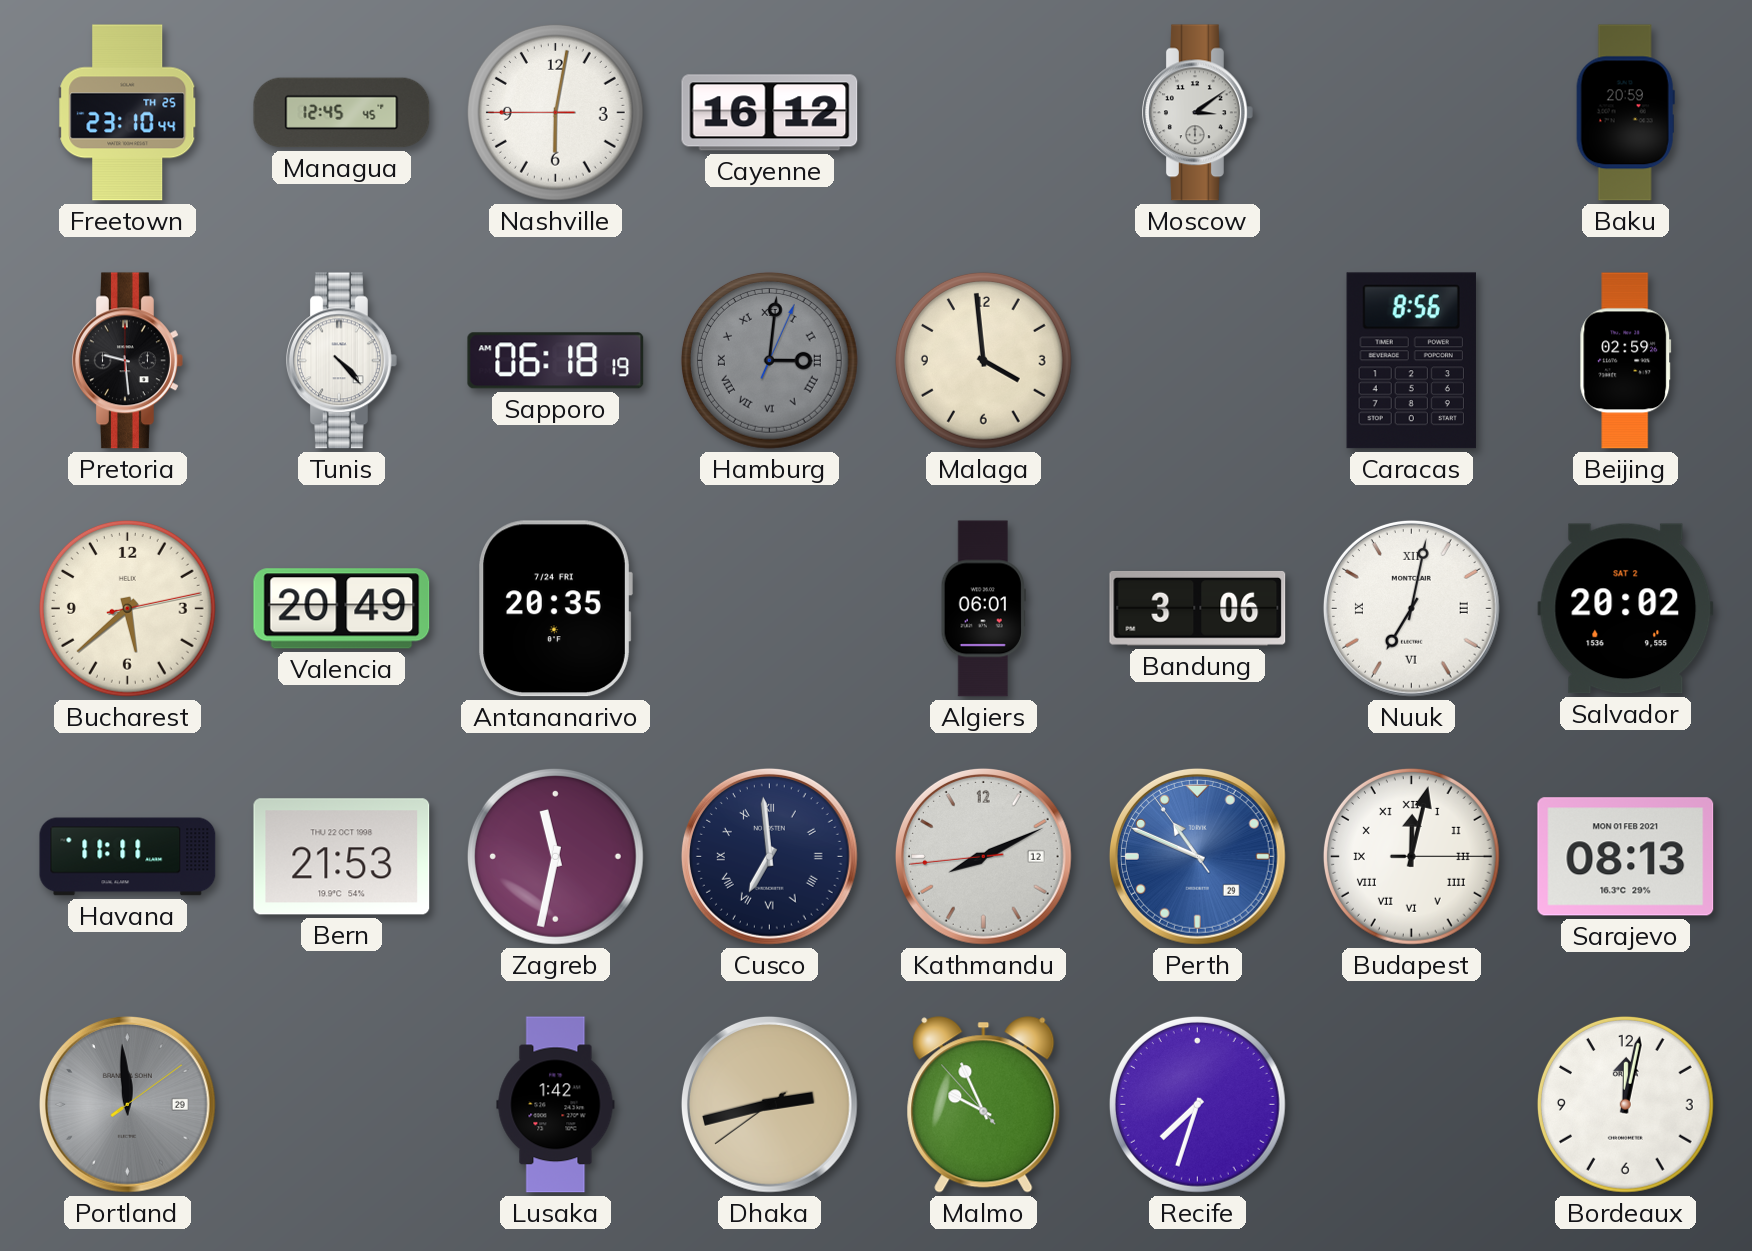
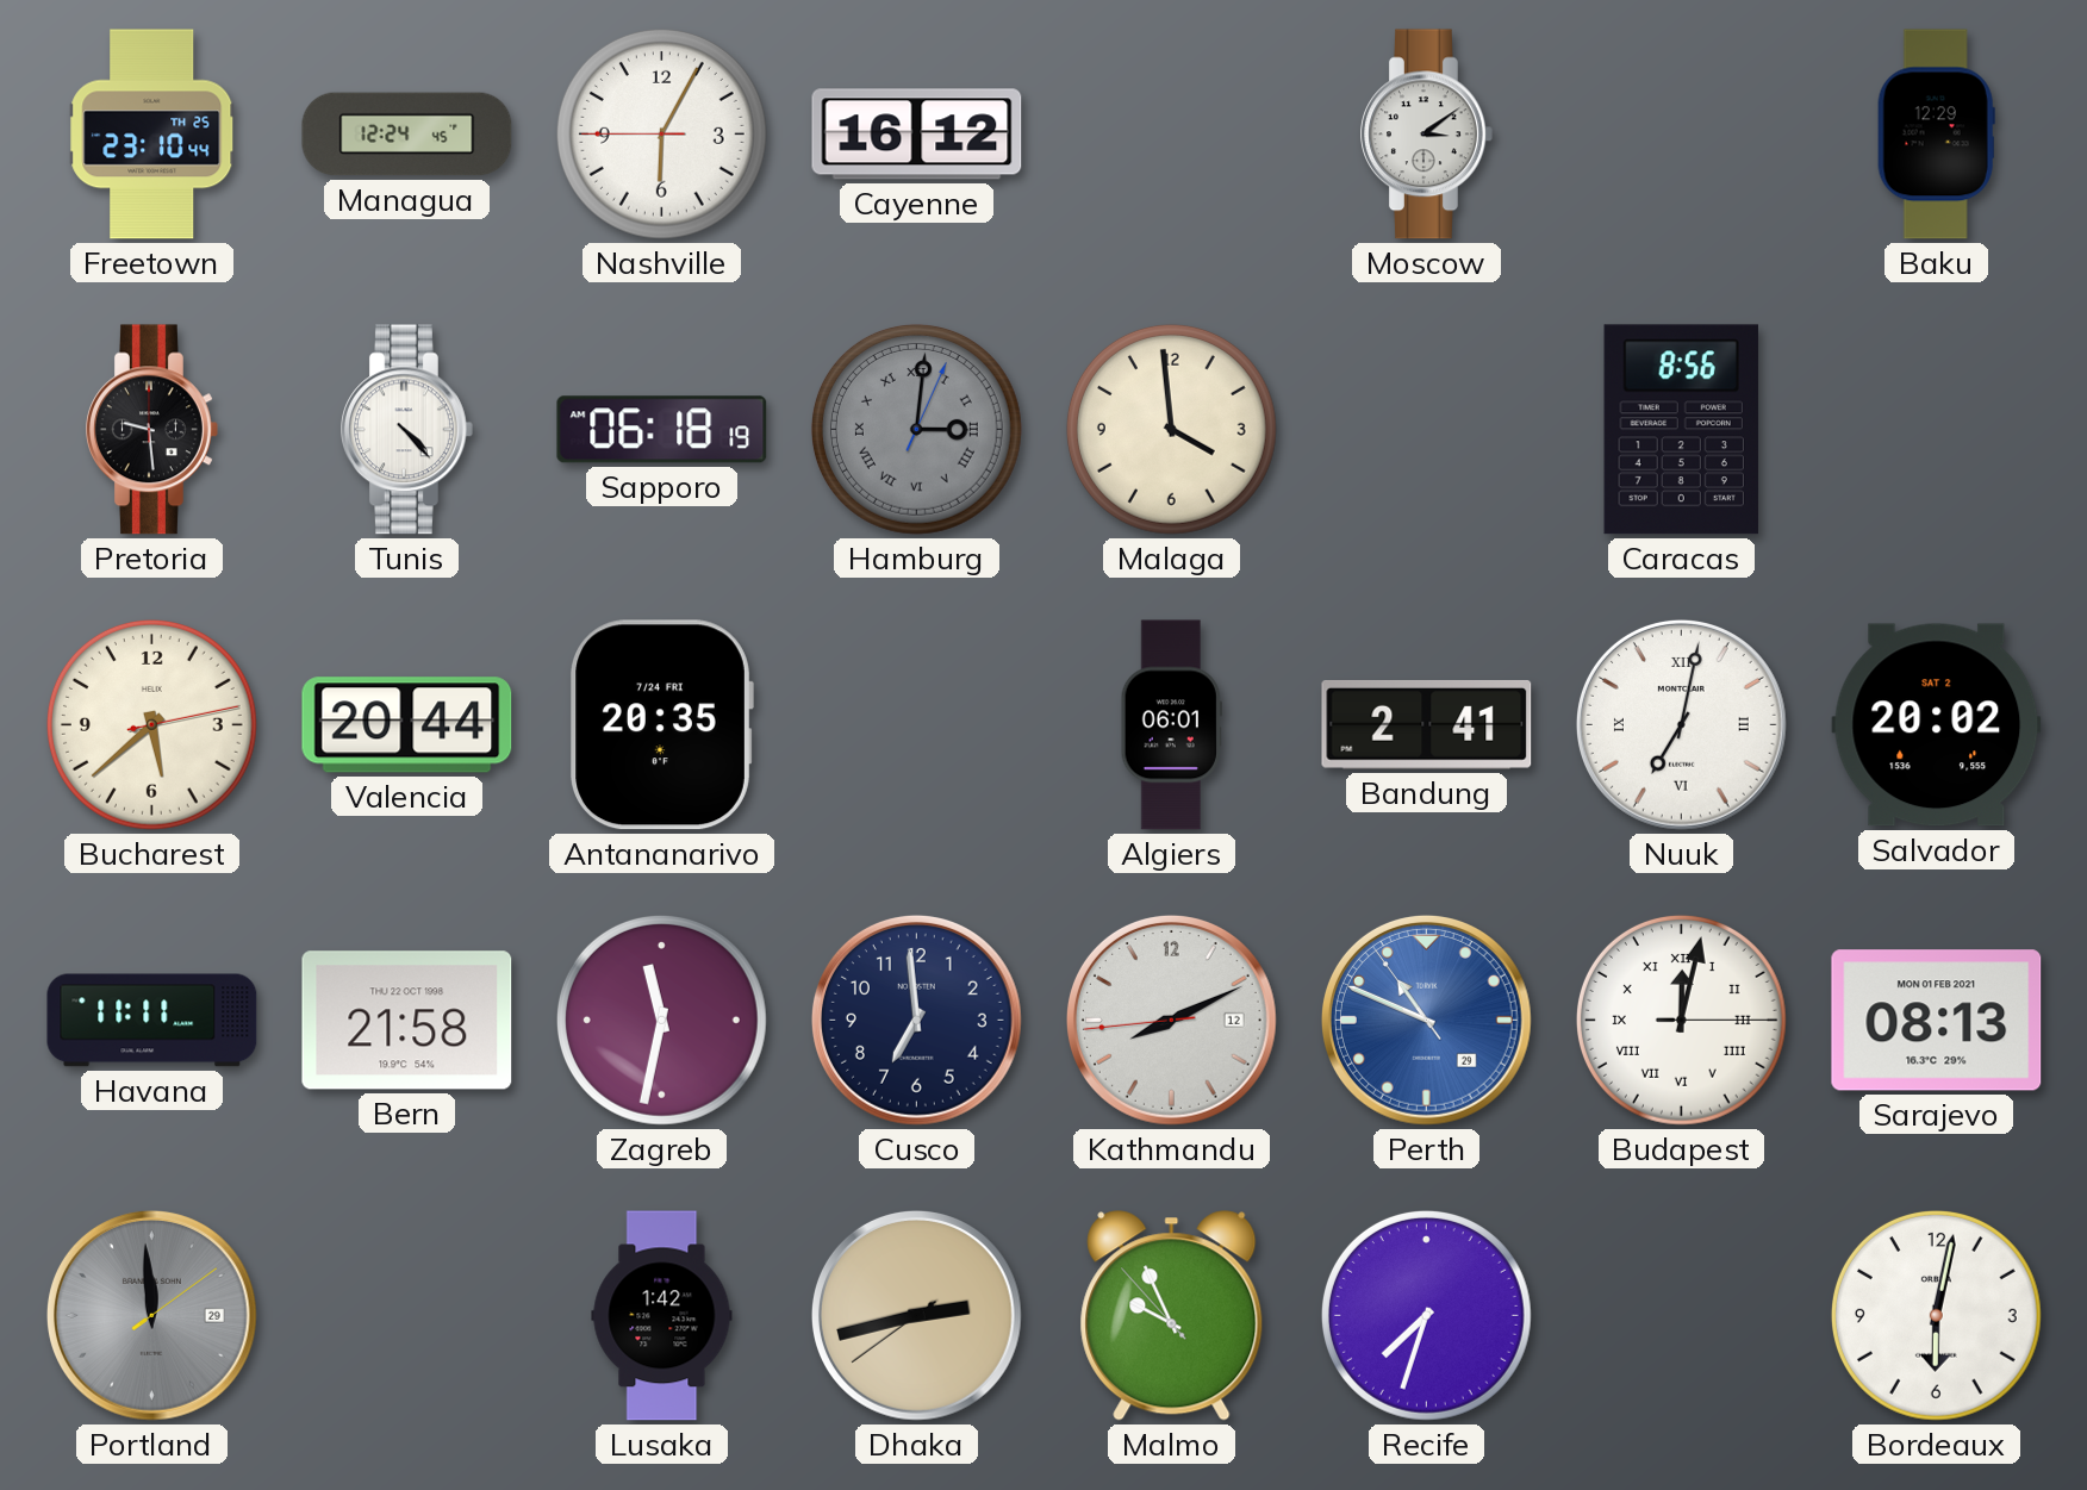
Managua: 12:45 -> 12:24 (407, 135)
Nashville: 6:01 -> 6:04 (661, 133)
Baku: 20:59 -> 12:29 (1936, 135)
Beijing: 02:59 -> none (1626, 361)
Valencia: 20:49 -> 20:44 (407, 725)
Bandung: 3:06 -> 2:41 (1427, 725)
Bern: 21:53 -> 21:58 (407, 1021)
Cusco numerals: Roman -> Arabic (916, 1020)
Bordeaux: 12:02 -> 6:02 (1936, 1315)
